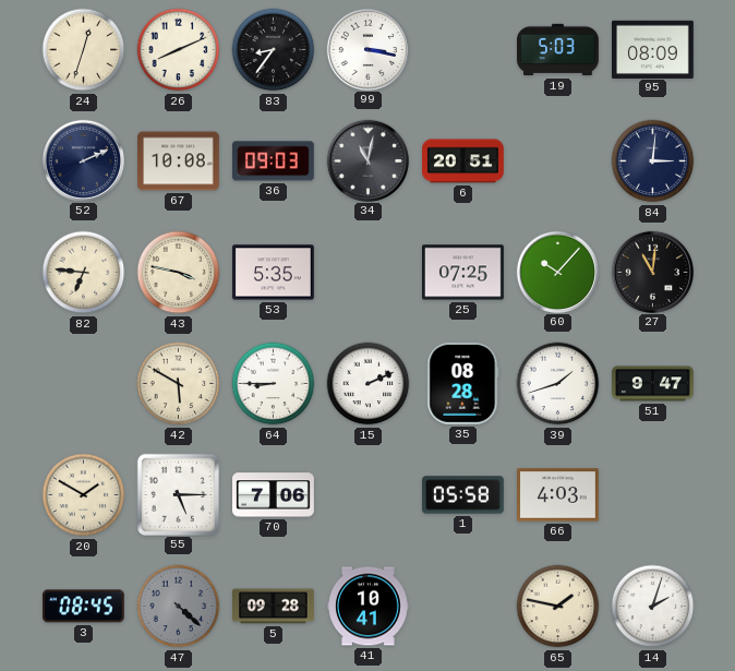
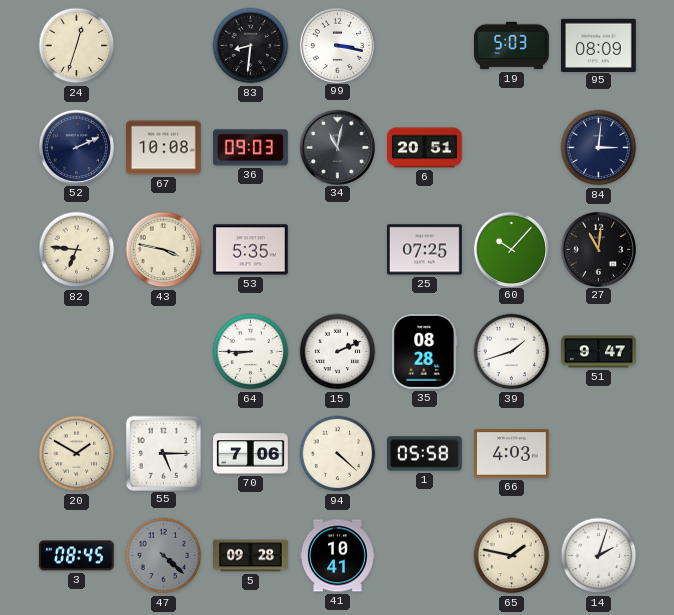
26: 8:11 -> none (179, 50)
83: 8:36 -> 8:31 (251, 46)
42: 5:50 -> none (179, 384)
94: none -> 4:22 (338, 454)
